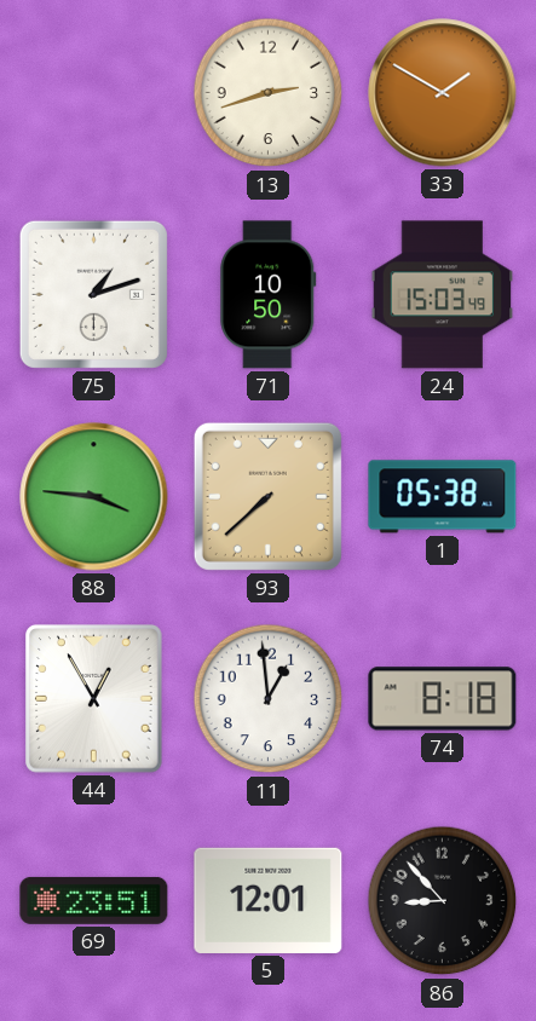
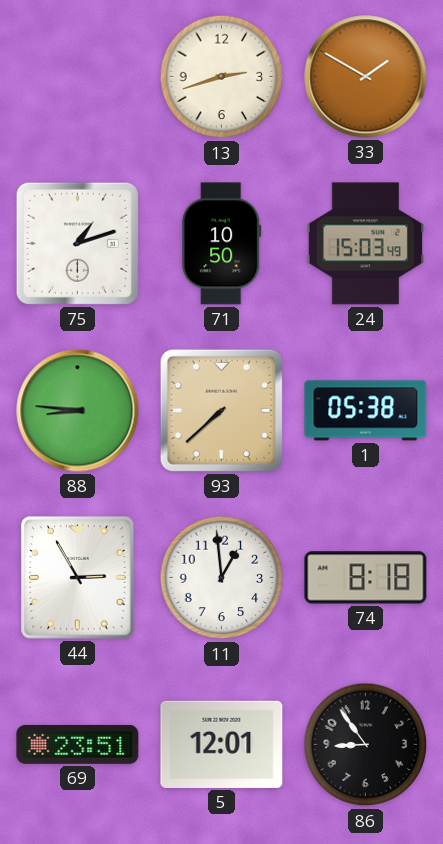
88: 3:46 -> 8:46 (78, 411)
44: 12:55 -> 2:55 (78, 578)
86: 8:53 -> 8:54 (366, 745)
